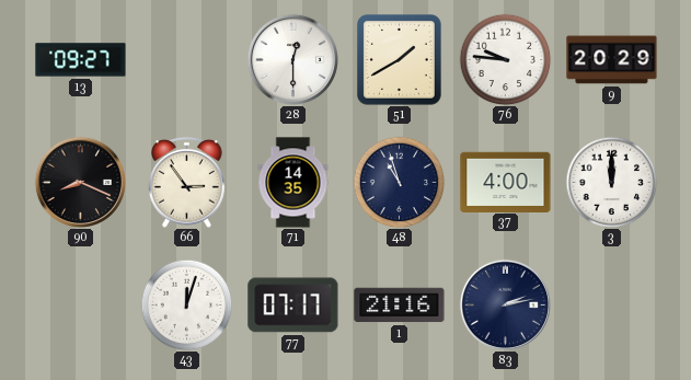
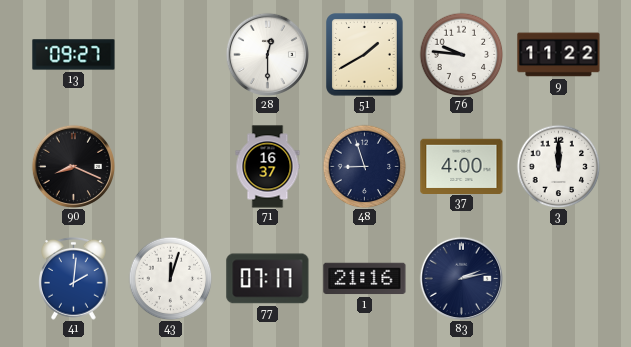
9: 20:29 -> 11:22 (559, 55)
66: 2:54 -> none (187, 182)
71: 14:35 -> 16:37 (268, 167)
48: 10:57 -> 8:57 (364, 166)
41: none -> 2:01 (74, 278)
